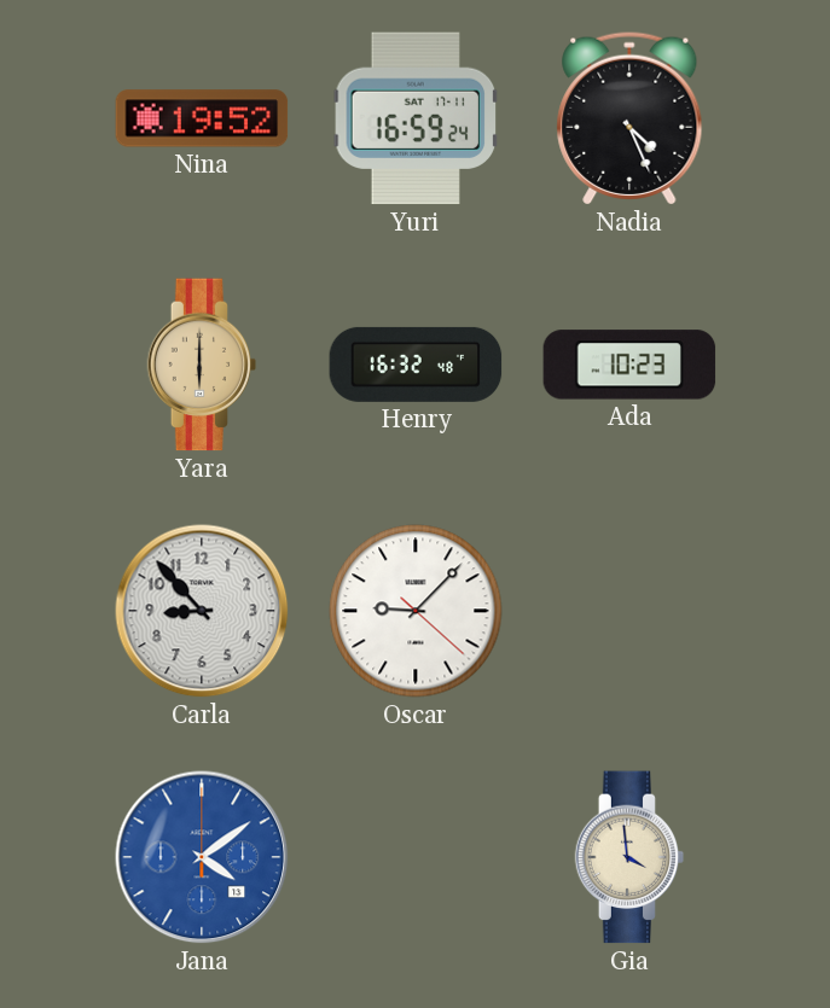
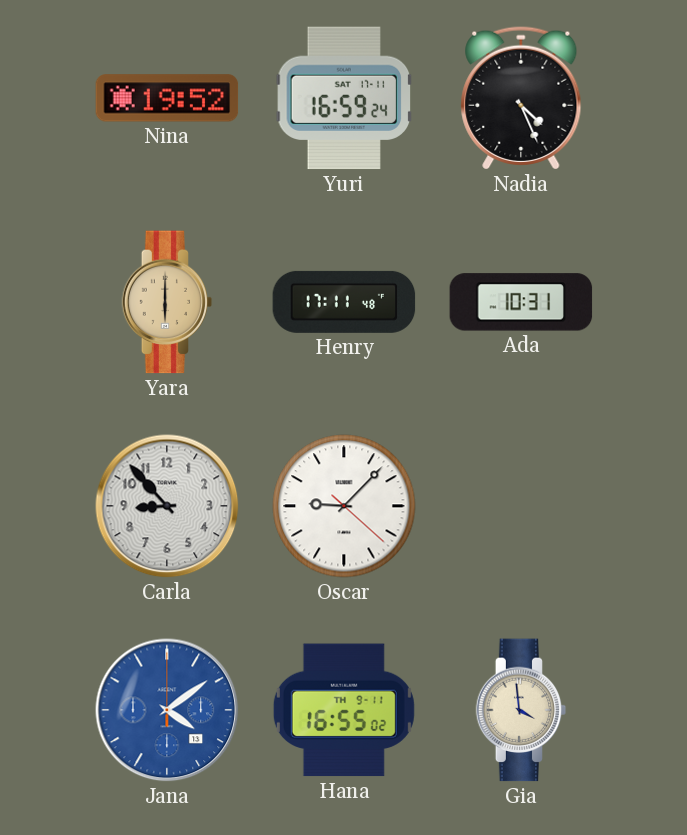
Henry: 16:32 -> 17:11 (344, 302)
Ada: 10:23 -> 10:31 (521, 302)
Hana: none -> 16:55 (344, 710)
